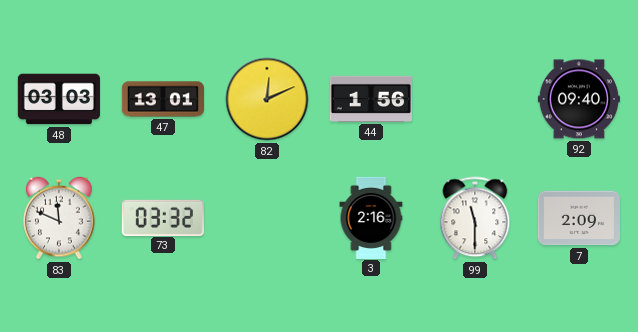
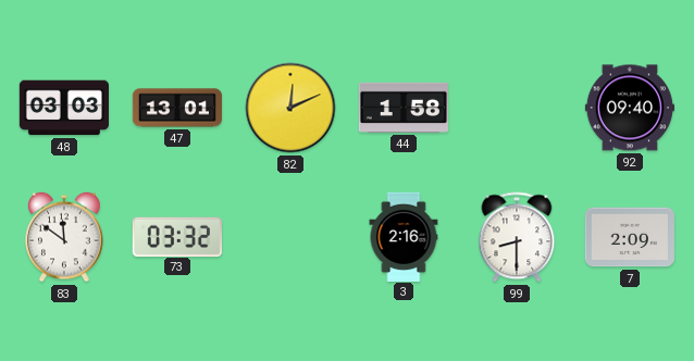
44: 1:56 -> 1:58 (402, 108)
83: 11:49 -> 11:51 (64, 237)
99: 11:30 -> 8:30 (517, 237)
